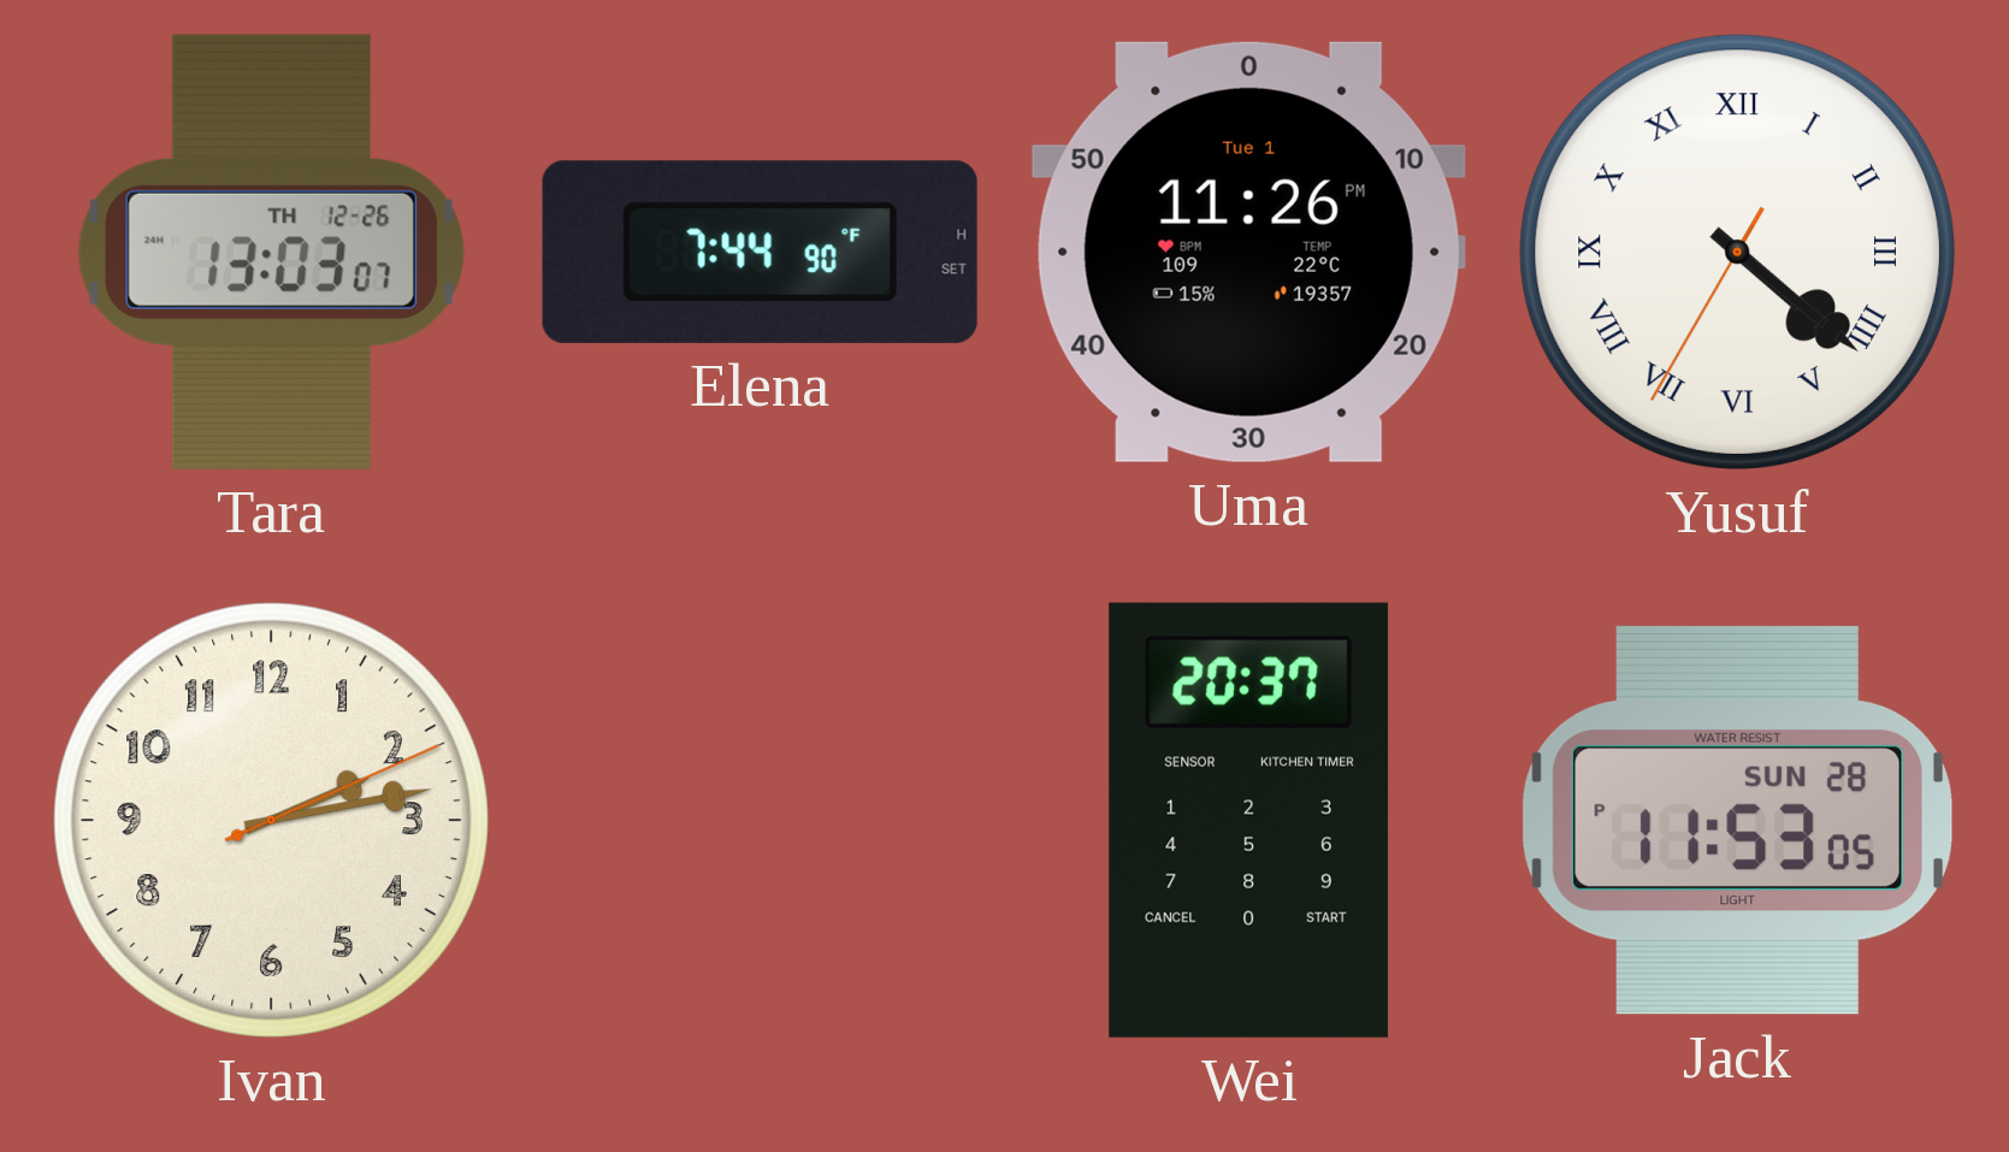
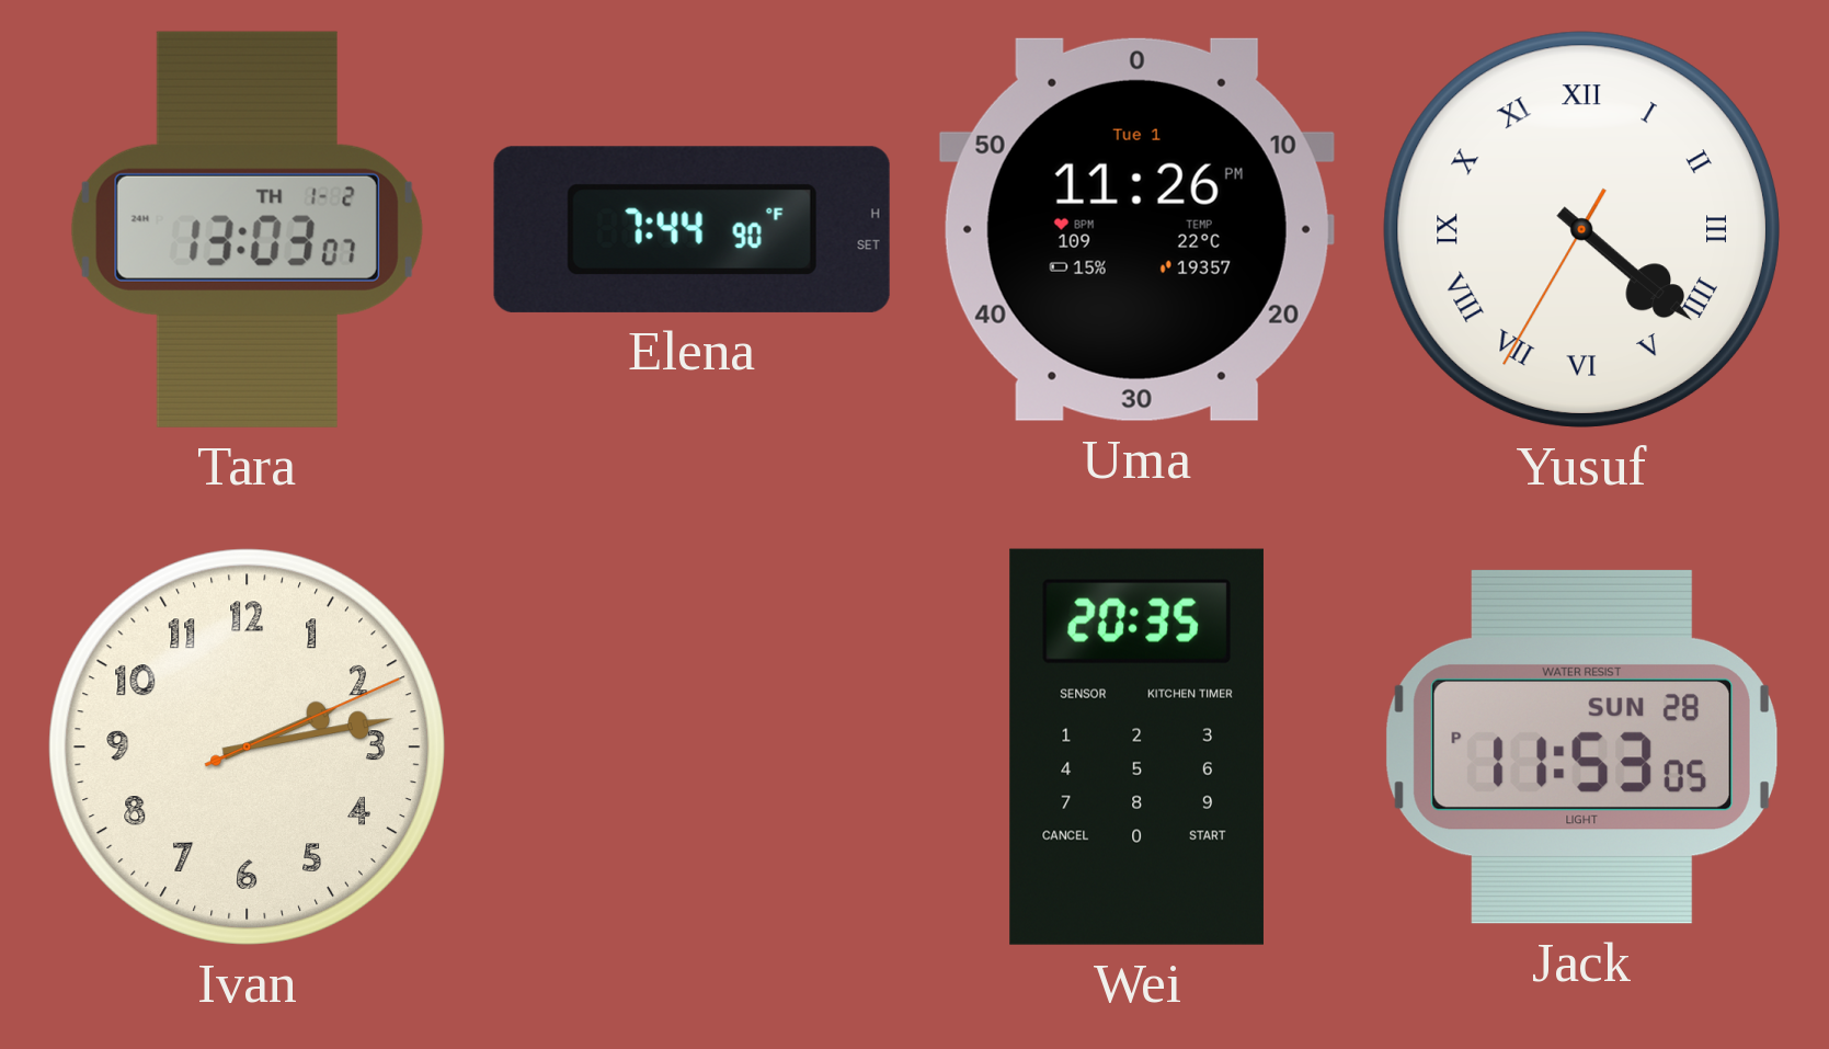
Tara date: TH 12-26 -> TH 1-2 (247, 229)
Wei: 20:37 -> 20:35 (1136, 746)
